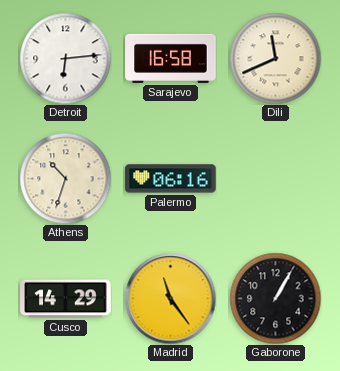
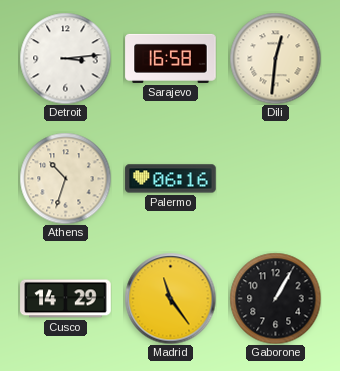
Detroit: 6:14 -> 3:14 (65, 58)
Dili: 11:41 -> 12:31 (275, 58)
